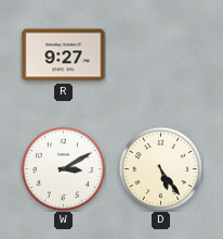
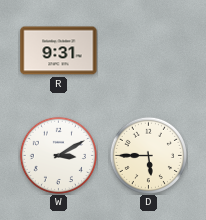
R: 9:27 -> 9:31 (59, 51)
D: 5:24 -> 5:45 (148, 155)
